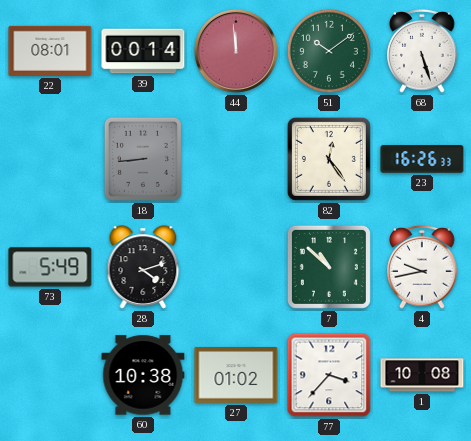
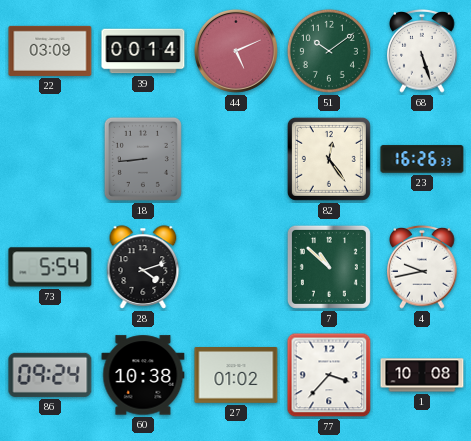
22: 08:01 -> 03:09 (50, 51)
44: 11:59 -> 5:11 (236, 51)
73: 5:49 -> 5:54 (50, 267)
86: none -> 09:24 (50, 375)
